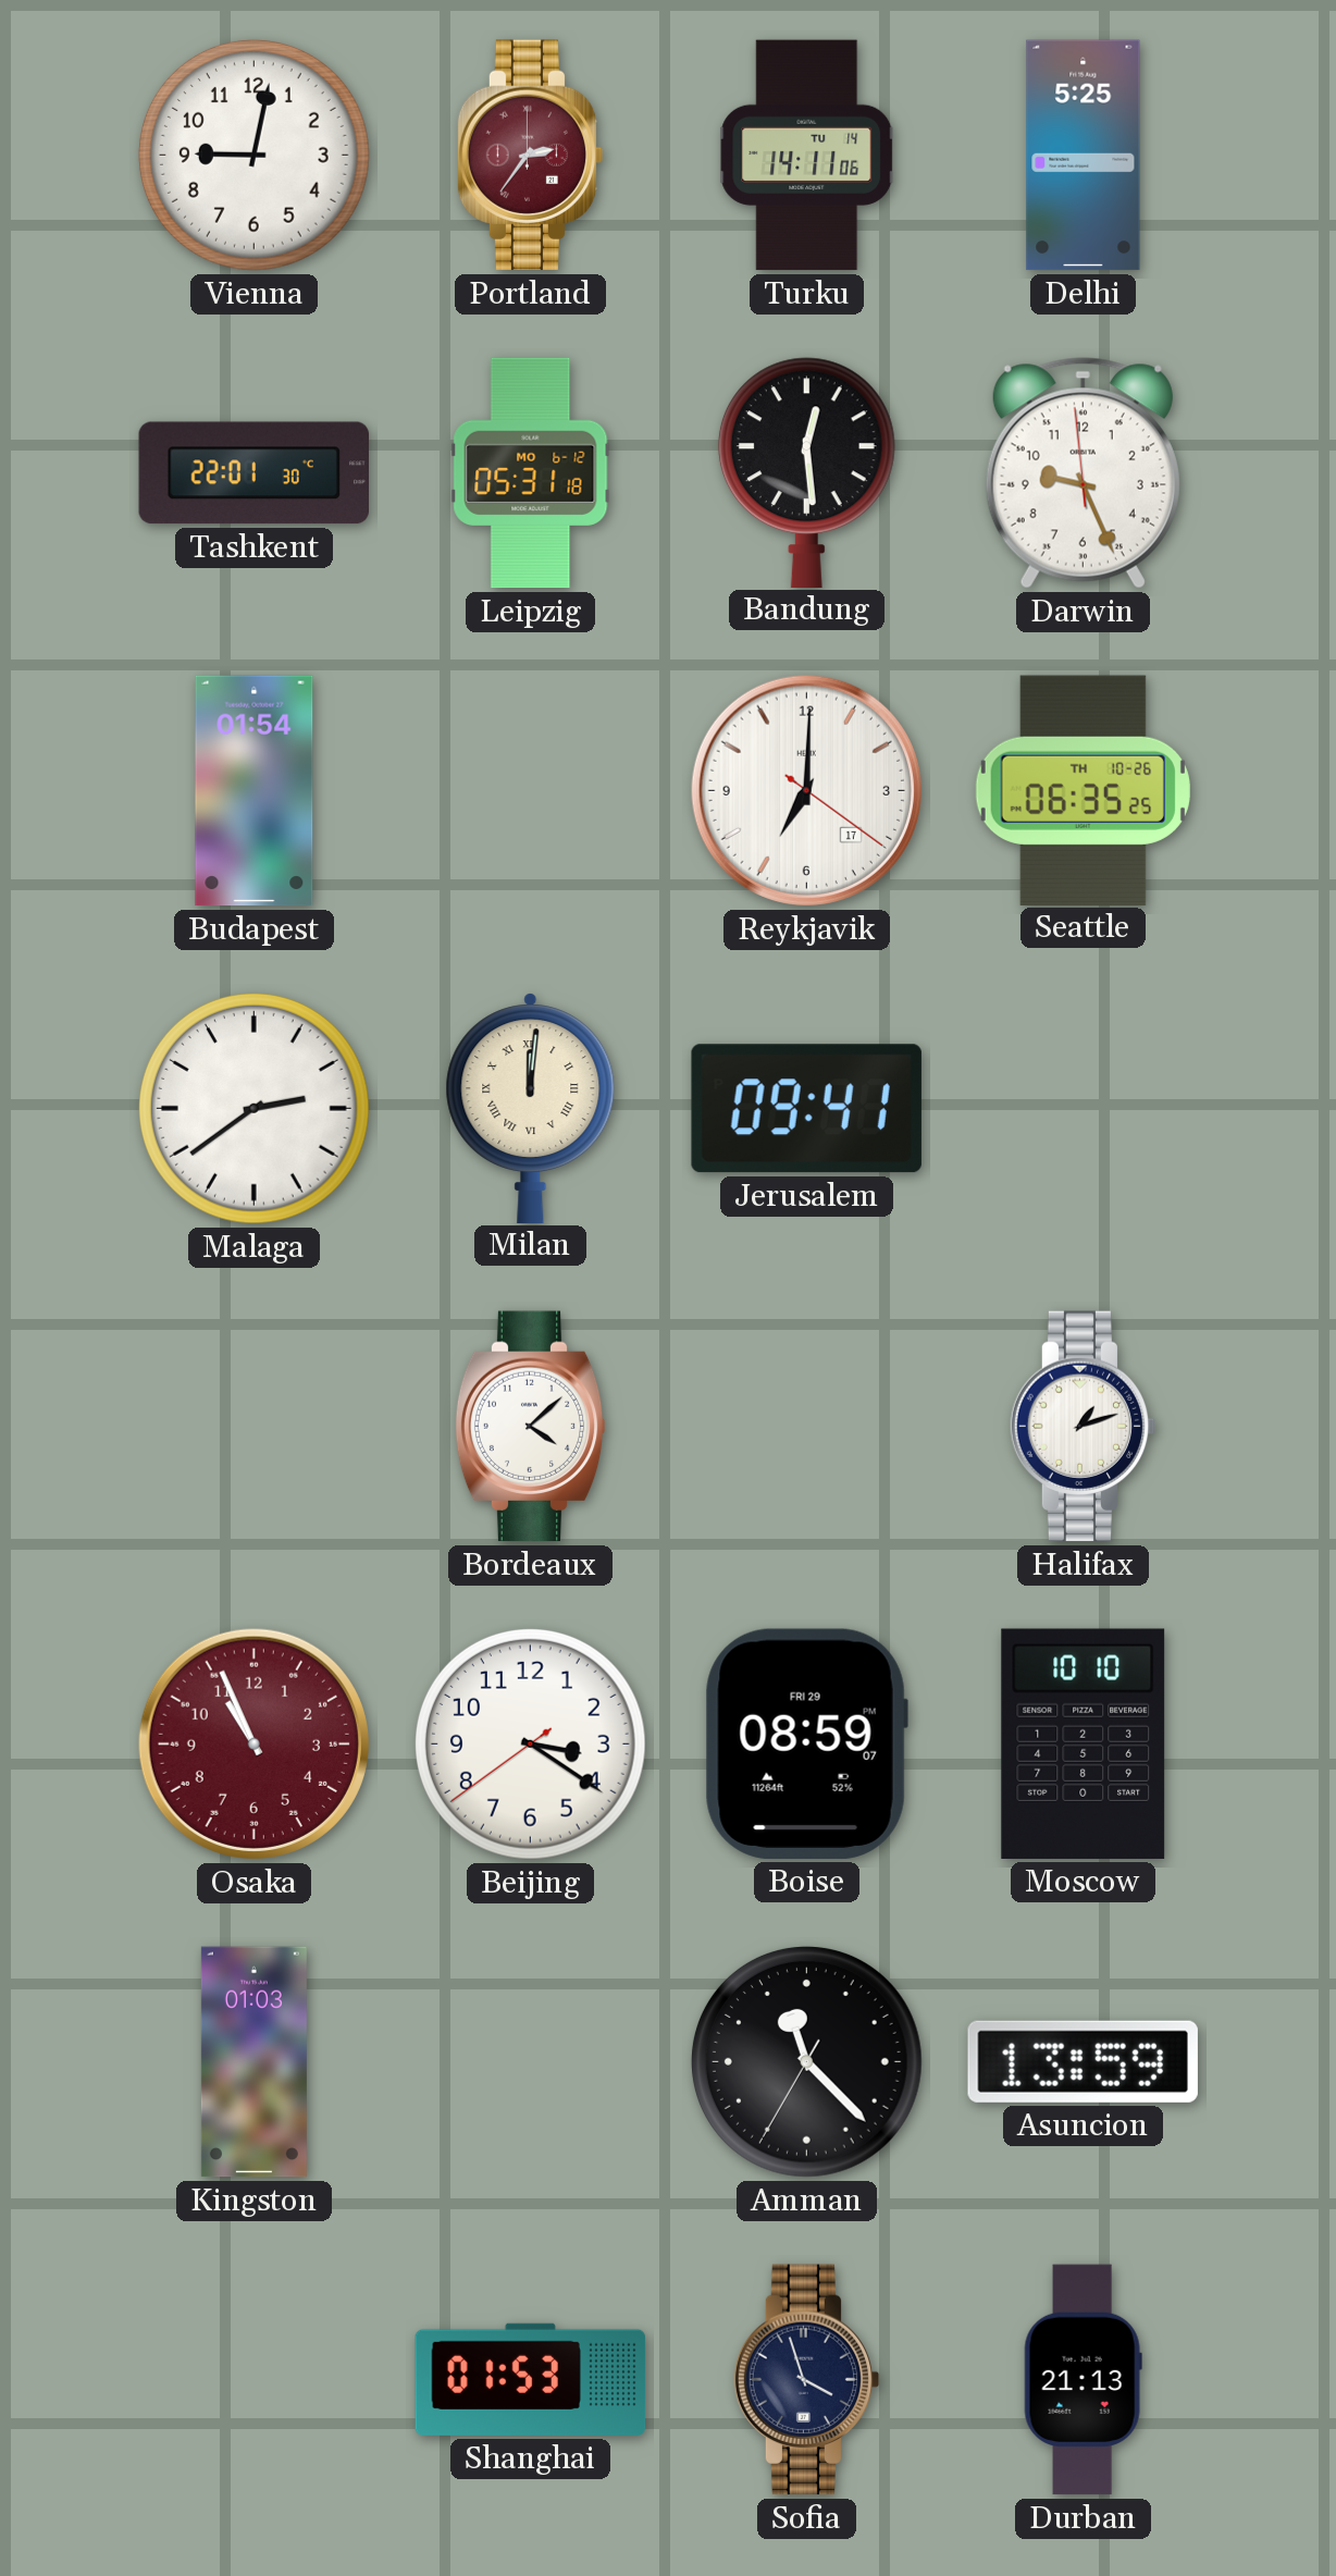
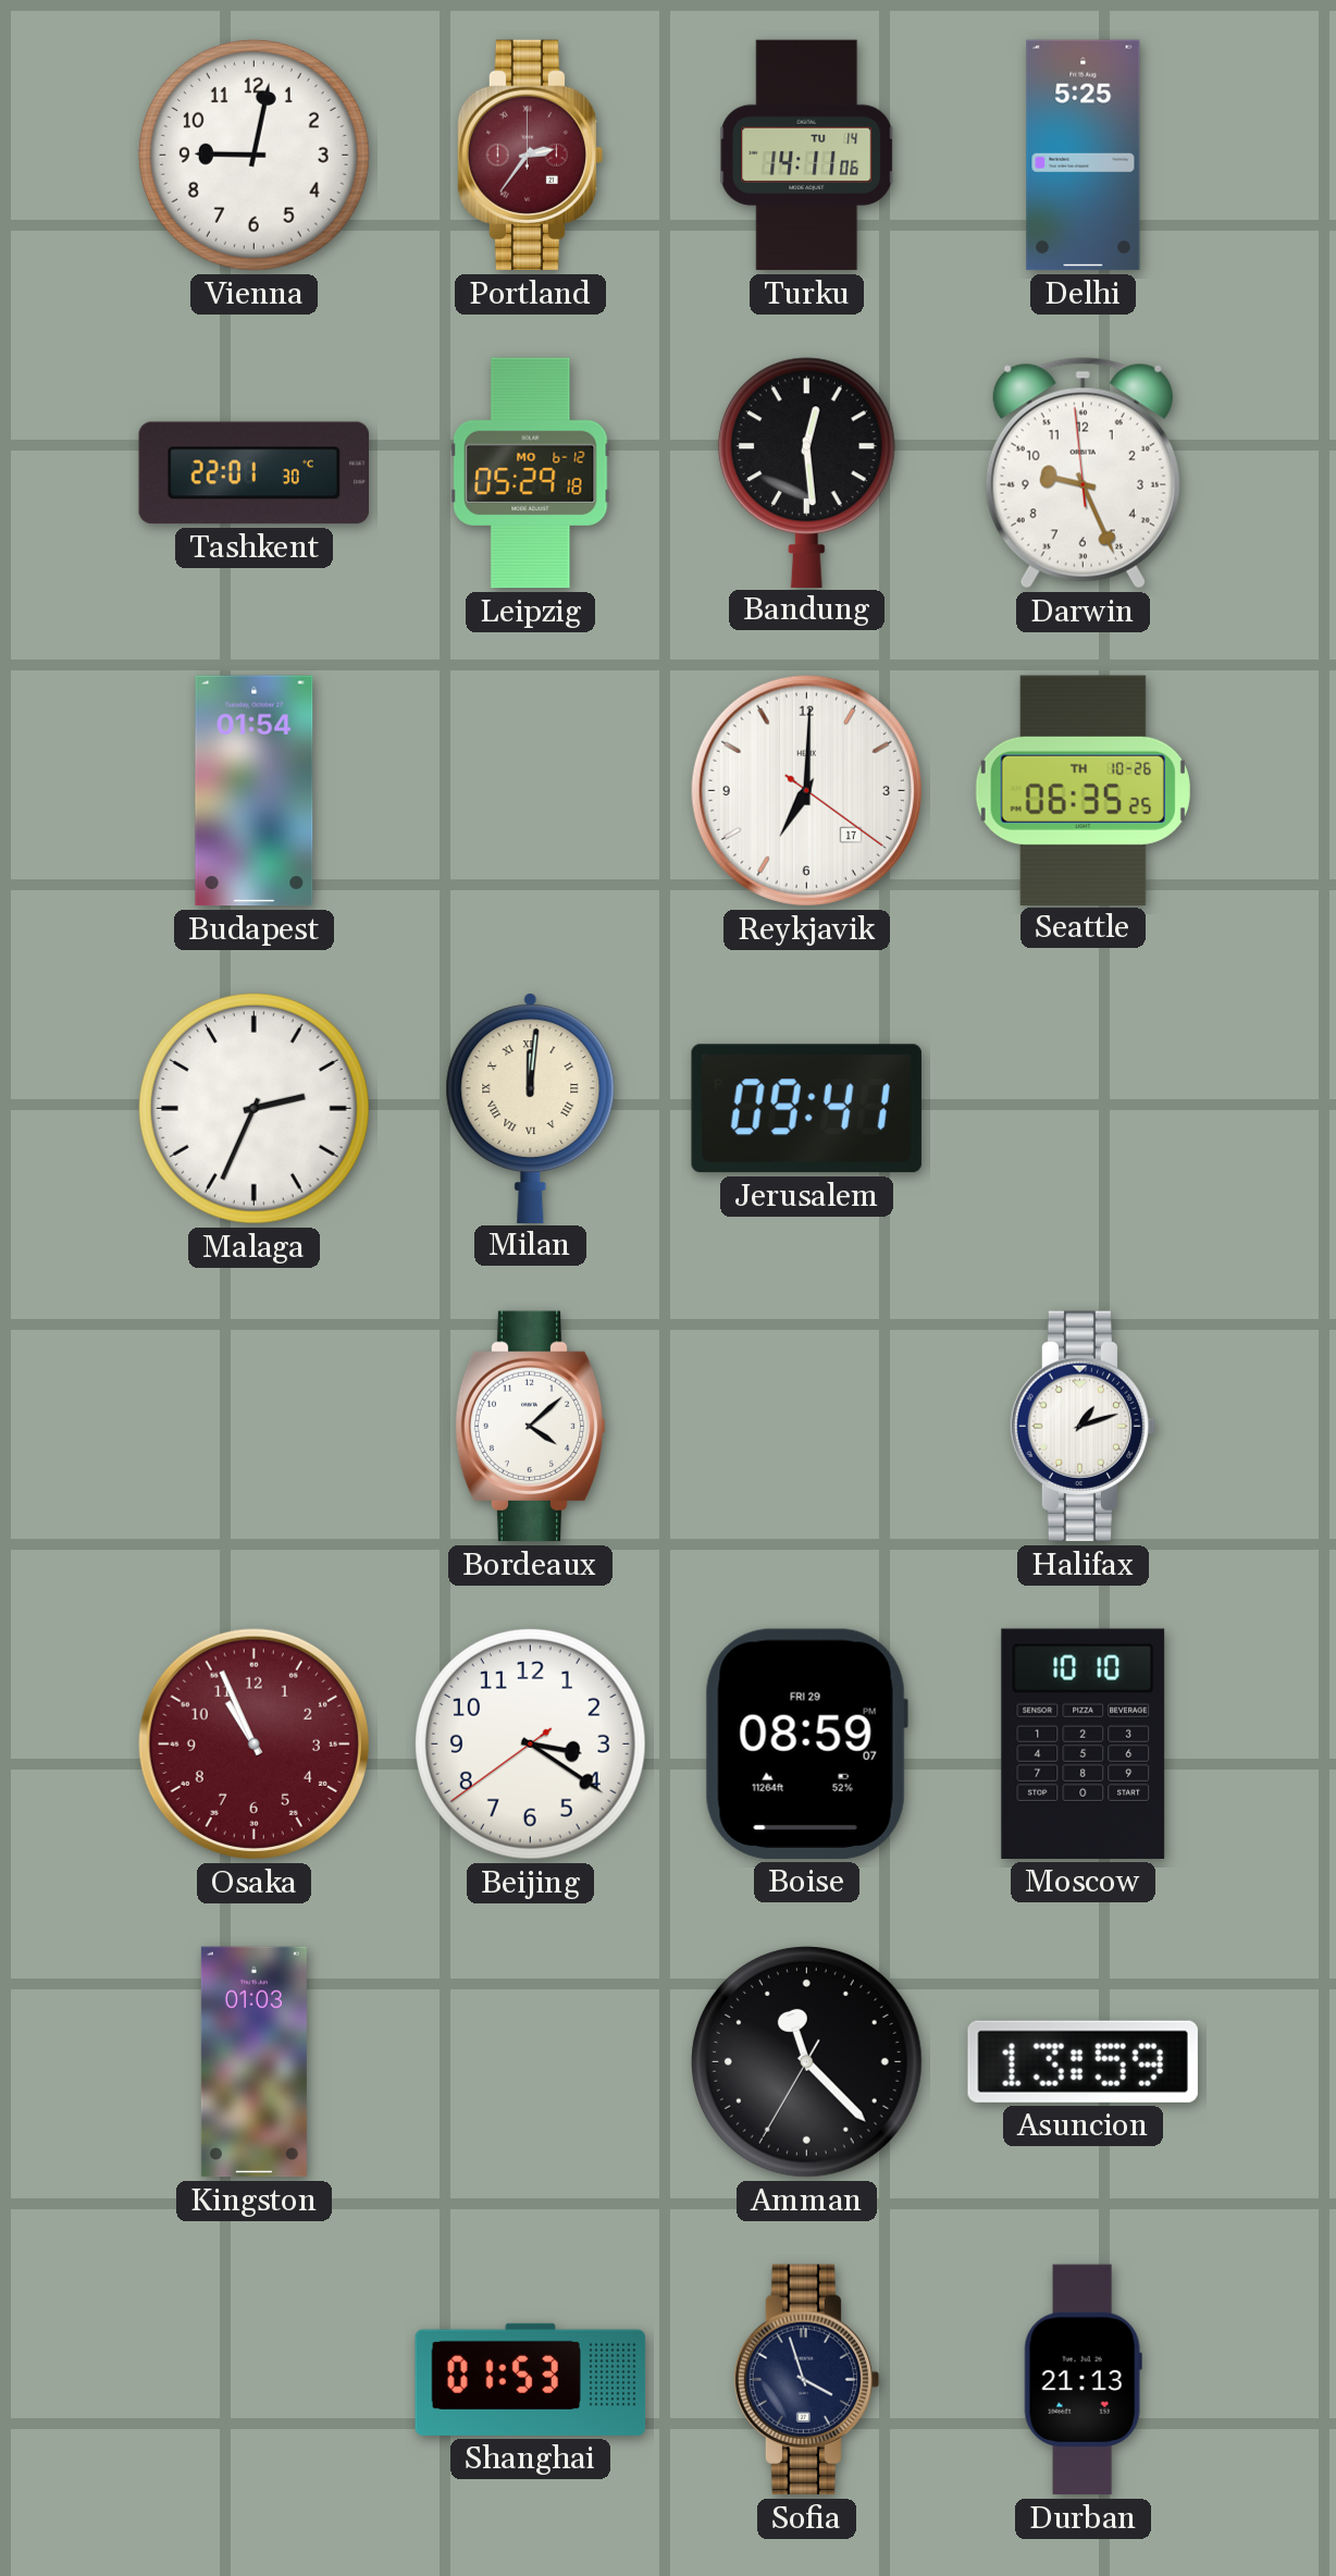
Leipzig: 05:31 -> 05:29 (531, 473)
Malaga: 2:39 -> 2:34 (253, 1108)
